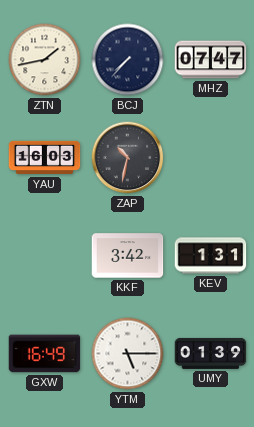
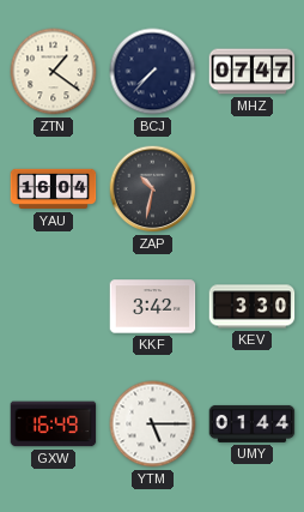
ZTN: 1:43 -> 1:21 (54, 72)
YAU: 16:03 -> 16:04 (54, 189)
KEV: 1:31 -> 3:30 (253, 307)
UMY: 01:39 -> 01:44 (253, 423)
